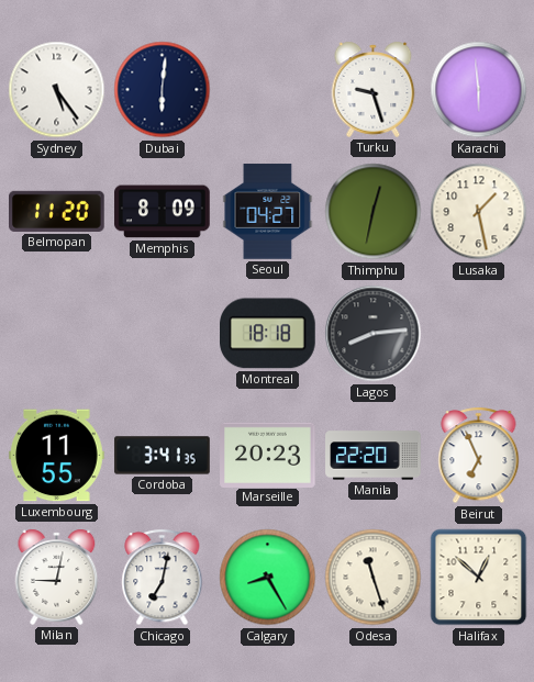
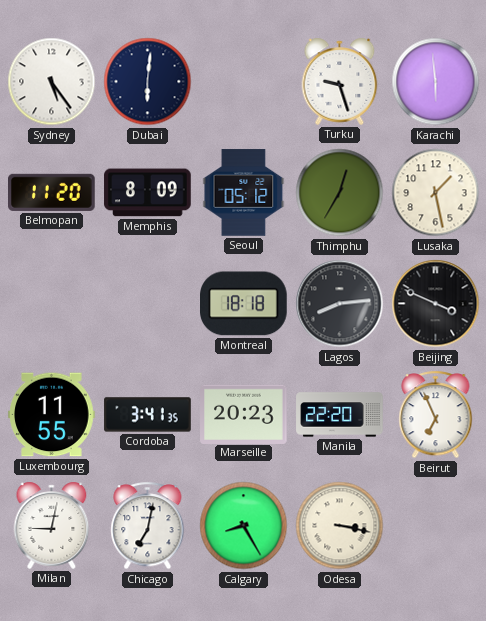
Seoul: 04:27 -> 05:12 (244, 193)
Thimphu: 12:32 -> 12:35 (340, 193)
Beijing: none -> 3:49 (436, 304)
Odesa: 11:27 -> 3:17 (340, 526)
Halifax: 12:52 -> none (479, 578)
